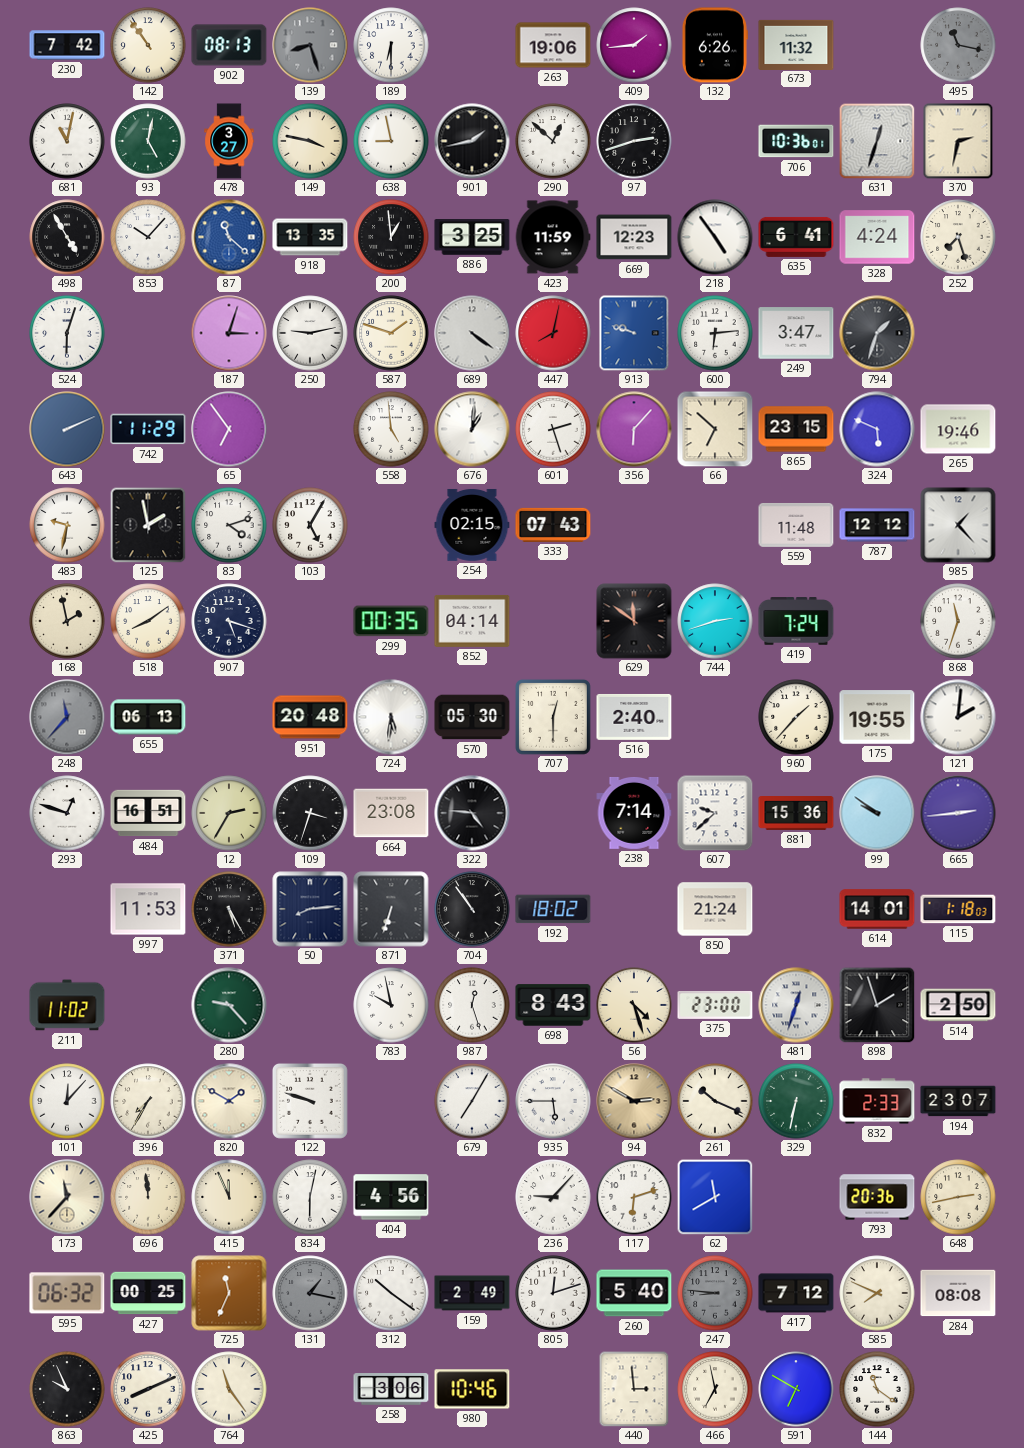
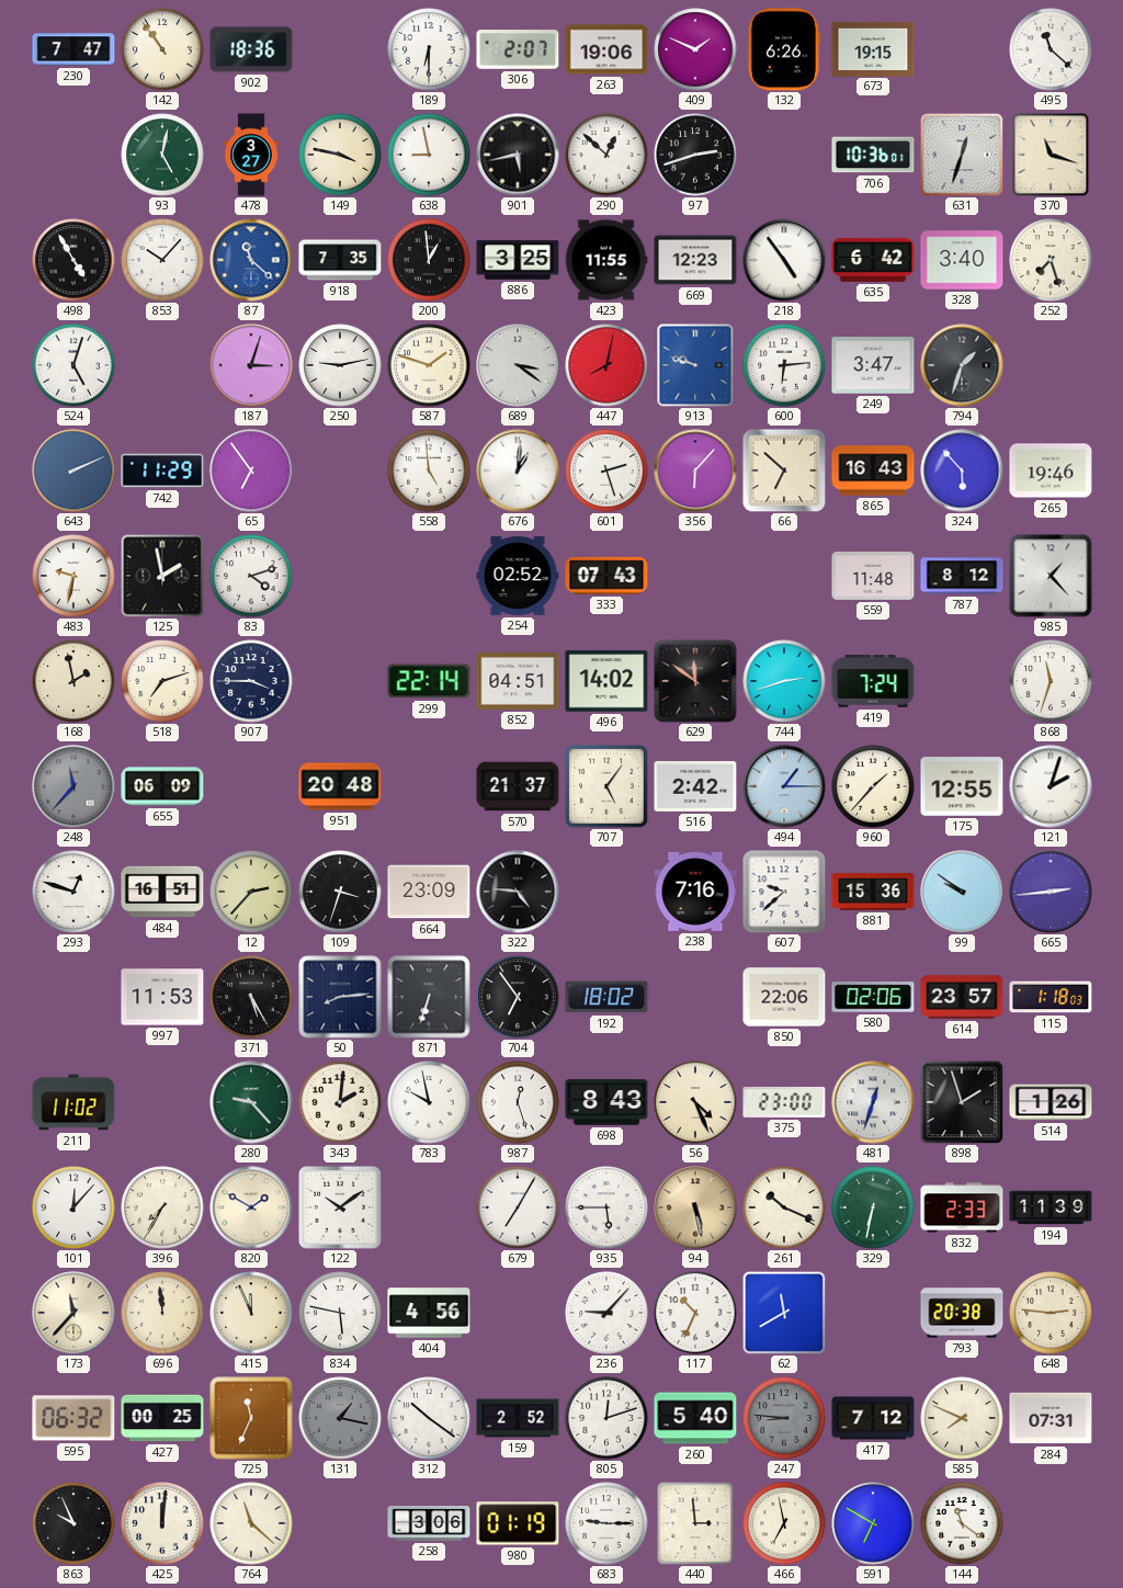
230: 7:42 -> 7:47 (73, 49)
902: 08:13 -> 18:36 (251, 49)
139: 8:27 -> none (310, 45)
306: none -> 2:07 (518, 49)
409: 1:44 -> 1:49 (695, 49)
673: 11:32 -> 19:15 (873, 48)
495: 11:17 -> 11:22 (1051, 49)
495 dial: grey -> white (1051, 49)
681: 11:02 -> none (67, 141)
901: 1:43 -> 5:43 (518, 155)
370: 2:32 -> 11:18 (1051, 155)
918: 13:35 -> 7:35 (340, 260)
423: 11:59 -> 11:55 (606, 260)
635: 6:41 -> 6:42 (873, 260)
328: 4:24 -> 3:40 (962, 260)
524: 6:03 -> 5:03 (73, 365)
689: 4:21 -> 3:21 (518, 365)
865: 23:15 -> 16:43 (873, 470)
324: 5:49 -> 5:53 (962, 470)
103: 5:05 -> none (310, 525)
254: 02:15 -> 02:52 (518, 576)
787: 12:12 -> 8:12 (962, 576)
518: 8:09 -> 7:12 (162, 681)
907: 5:18 -> 3:45 (251, 681)
299: 00:35 -> 22:14 (429, 681)
852: 04:14 -> 04:51 (518, 681)
496: none -> 14:02 (606, 681)
655: 06:13 -> 06:09 (162, 786)
724: 5:31 -> none (391, 717)
570: 05:30 -> 21:37 (518, 786)
707: 12:30 -> 5:06 (606, 786)
516: 2:40 -> 2:42 (695, 786)
494: none -> 1:15 (784, 786)
175: 19:55 -> 12:55 (962, 786)
121: 2:01 -> 2:03 (1051, 786)
12: 2:35 -> 2:37 (251, 892)
664: 23:08 -> 23:09 (429, 892)
238: 7:14 -> 7:16 (695, 892)
704: 10:54 -> 6:54 (518, 997)
850: 21:24 -> 22:06 (784, 997)
580: none -> 02:06 (873, 997)
614: 14:01 -> 23:57 (962, 997)
343: none -> 2:01 (340, 1102)
56: 4:27 -> 4:26 (695, 1102)
514: 2:50 -> 1:26 (1051, 1102)
122: 9:48 -> 10:09 (340, 1207)
94: 2:50 -> 5:28 (695, 1207)
194: 23:07 -> 11:39 (1051, 1207)
834: 6:02 -> 5:47 (340, 1313)
117: 6:12 -> 10:34 (695, 1313)
793: 20:36 -> 20:38 (962, 1313)
648: 2:43 -> 2:46 (1051, 1313)
159: 2:49 -> 2:52 (518, 1418)
284: 08:08 -> 07:31 (1051, 1418)
425: 8:11 -> 12:01 (162, 1523)
764: 11:24 -> 11:22 (251, 1523)
980: 10:46 -> 01:19 (518, 1523)
683: none -> 9:15 (606, 1523)
